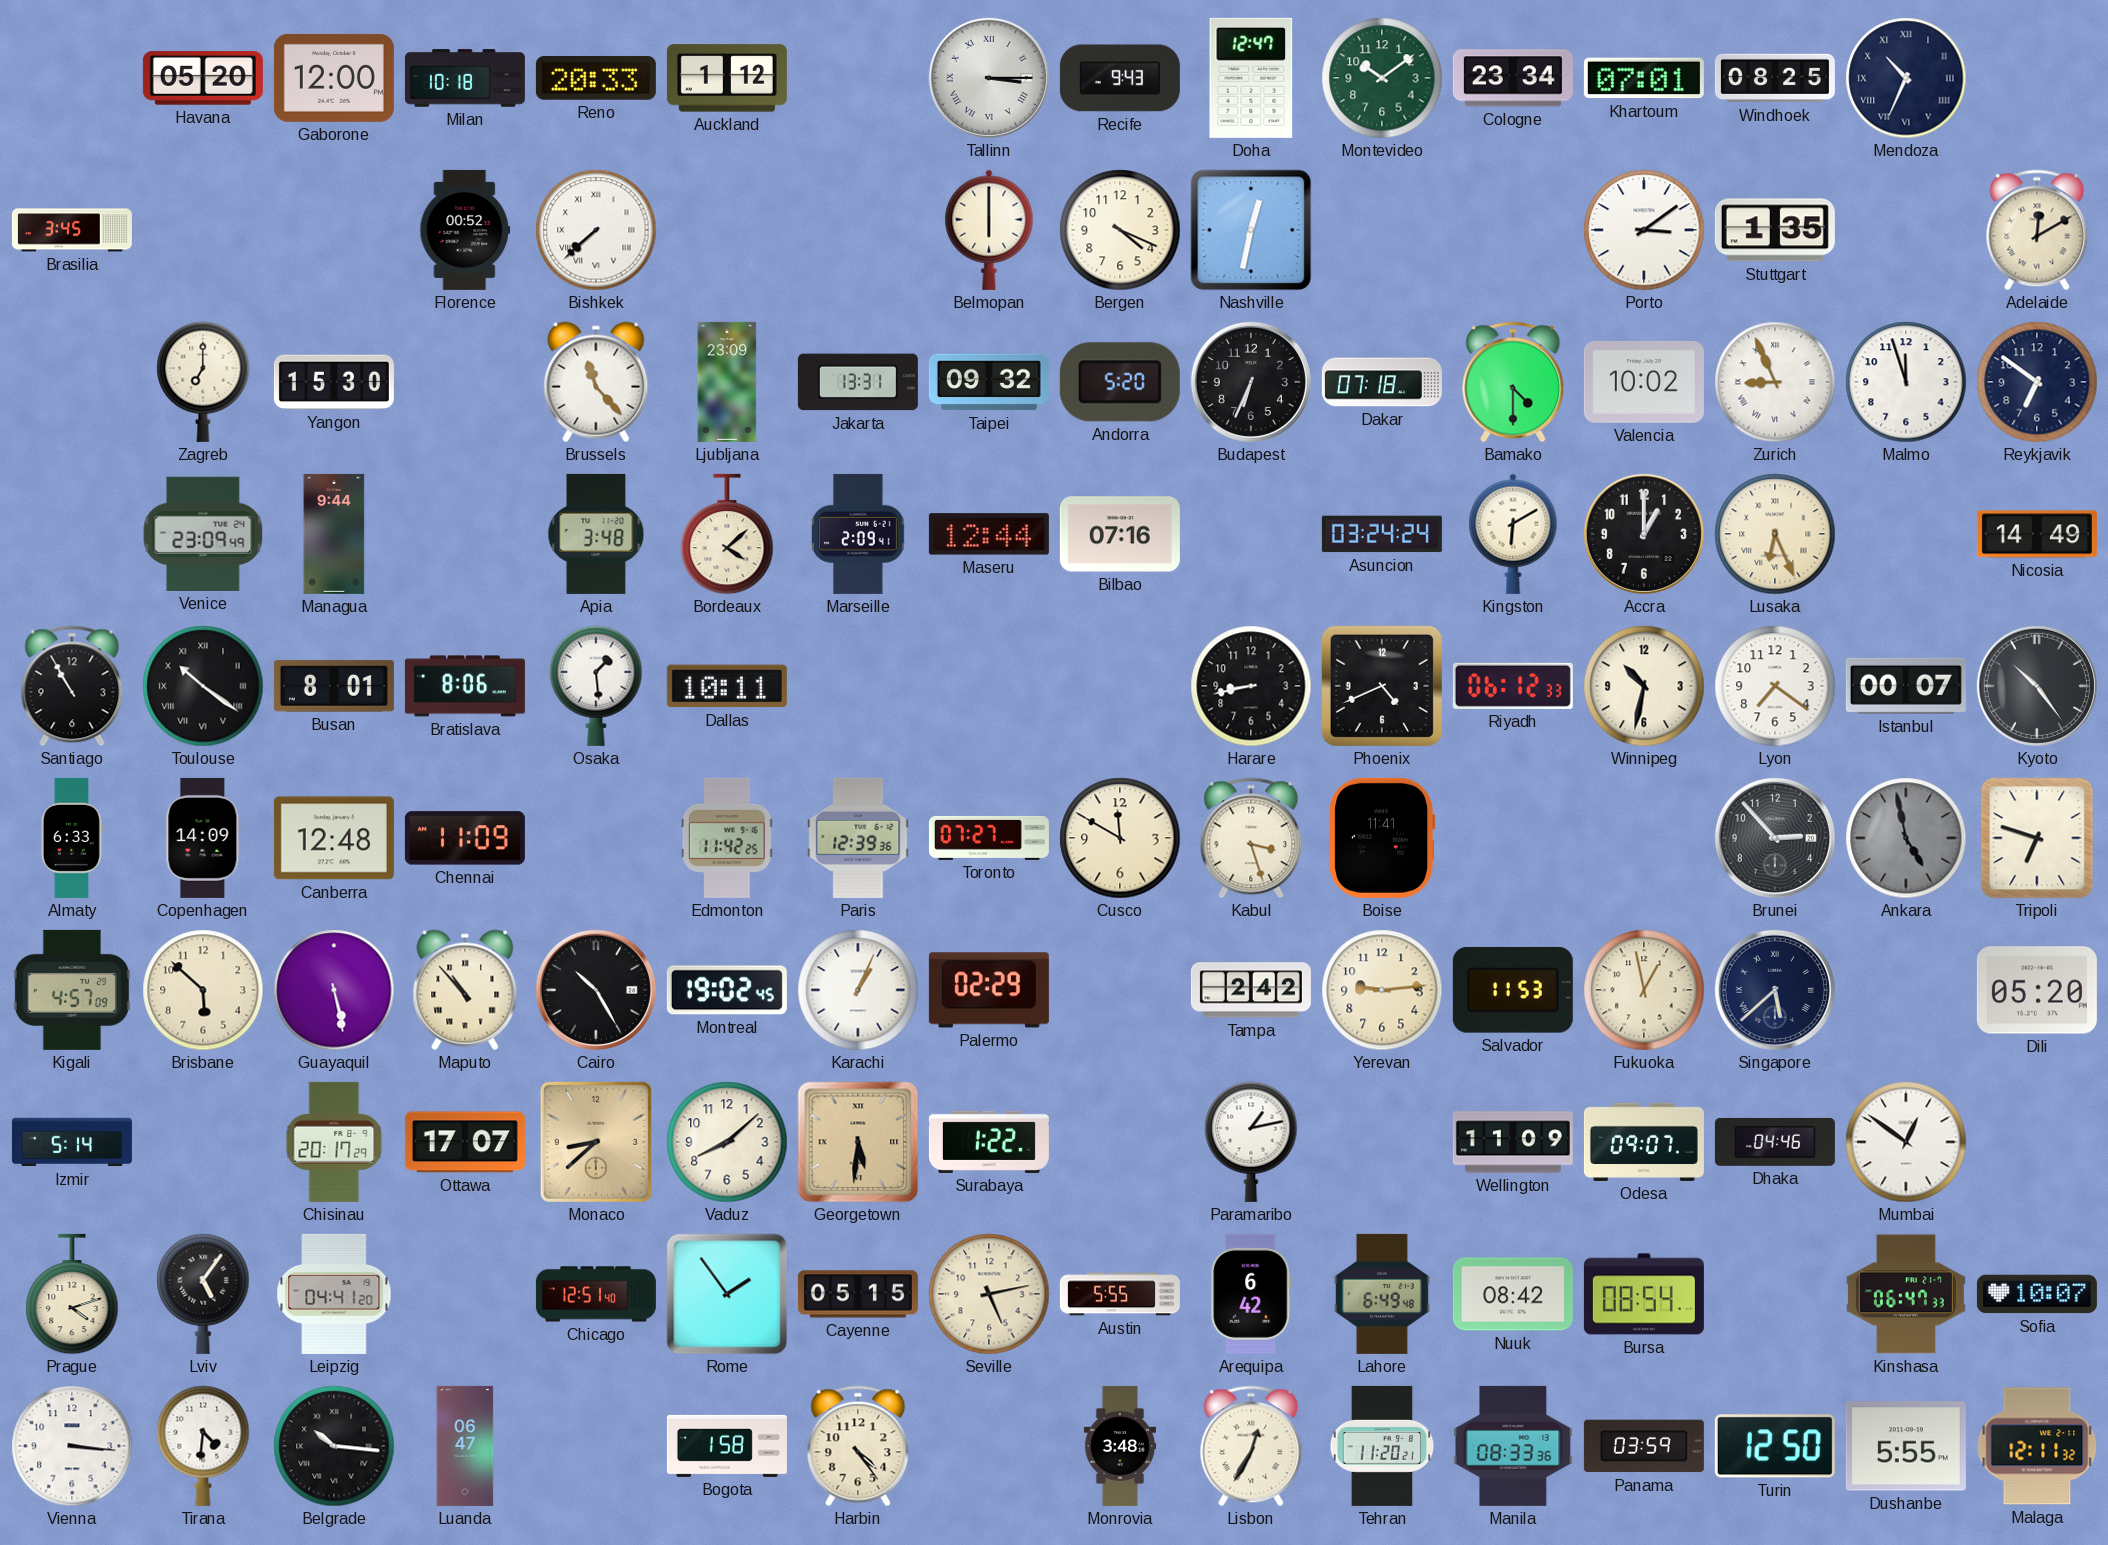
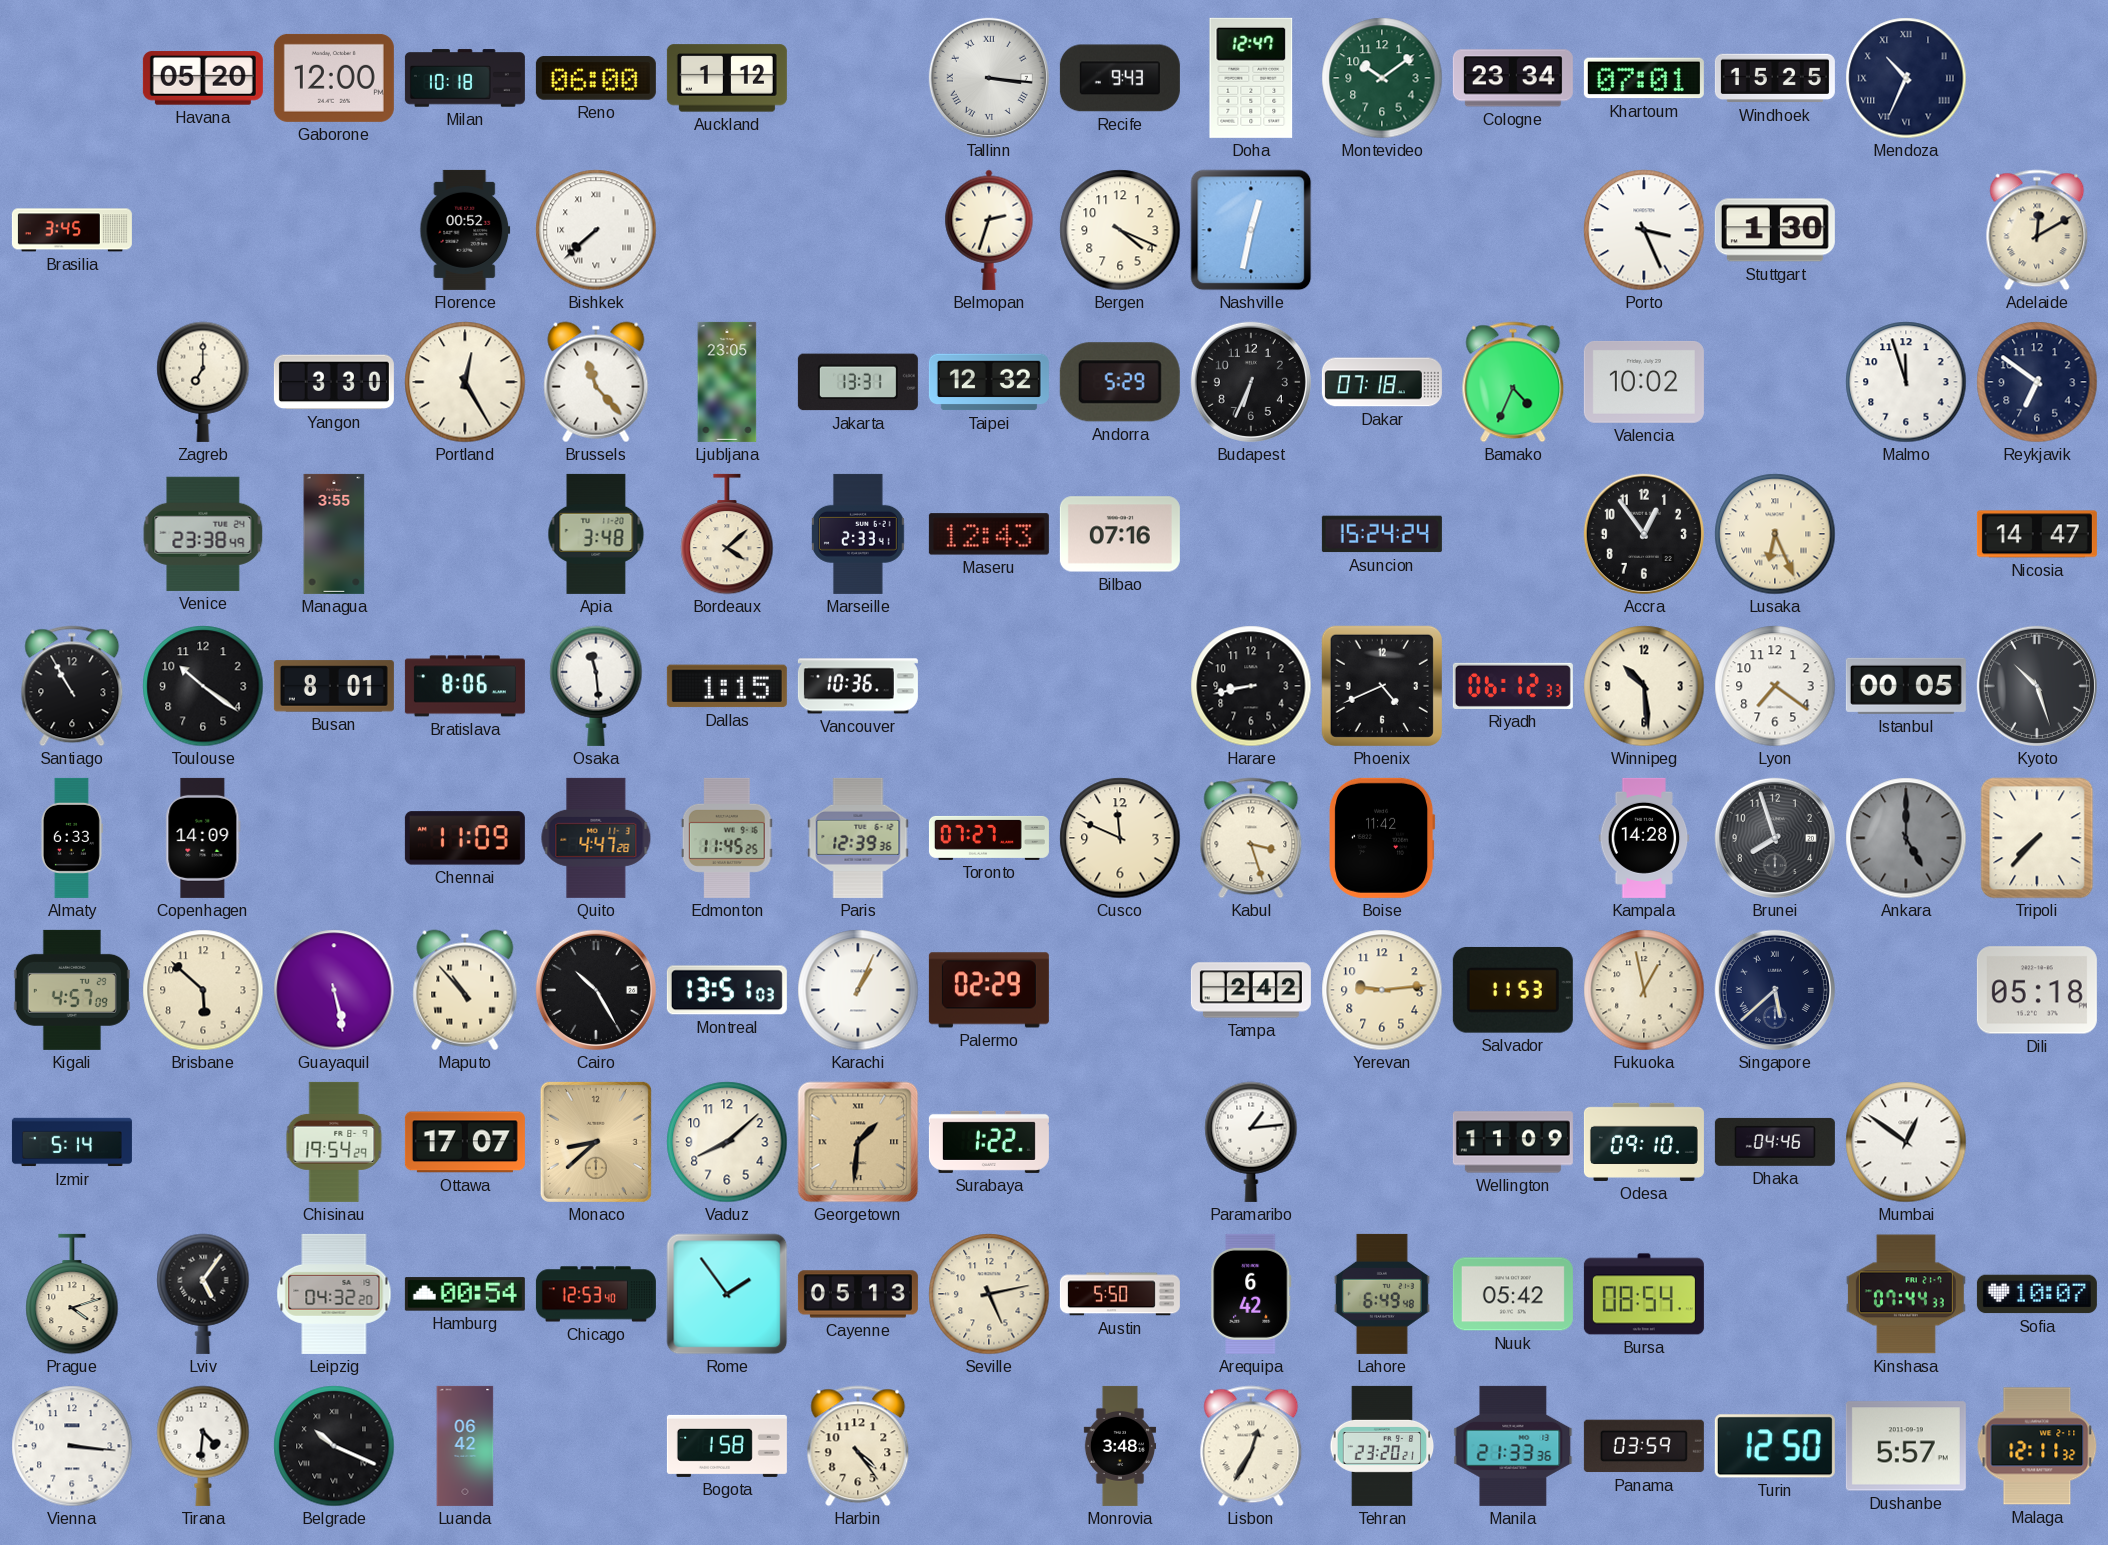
Reno: 20:33 -> 06:00 (596, 78)
Tallinn: 3:15 -> 3:16 (989, 78)
Windhoek: 08:25 -> 15:25 (1775, 78)
Belmopan: 6:00 -> 2:33 (989, 230)
Porto: 3:09 -> 3:26 (1644, 230)
Stuttgart: 1:35 -> 1:30 (1775, 230)
Yangon: 15:30 -> 3:30 (334, 382)
Portland: none -> 12:25 (465, 382)
Ljubljana: 23:09 -> 23:05 (727, 382)
Taipei: 09:32 -> 12:32 (989, 382)
Andorra: 5:20 -> 5:29 (1120, 382)
Bamako: 4:30 -> 4:34 (1513, 382)
Zurich: 8:56 -> none (1775, 382)
Venice: 23:09 -> 23:38 (203, 534)
Managua: 9:44 -> 3:55 (334, 534)
Marseille: 2:09 -> 2:33 (859, 534)
Maseru: 12:44 -> 12:43 (989, 534)
Asuncion: 03:24 -> 15:24 (1382, 534)
Kingston: 6:10 -> none (1513, 534)
Accra: 1:00 -> 12:54 (1644, 534)
Nicosia: 14:49 -> 14:47 (2037, 534)
Toulouse numerals: Roman -> Arabic (203, 686)
Osaka: 1:29 -> 11:29 (596, 686)
Dallas: 10:11 -> 1:15 (727, 686)
Vancouver: none -> 10:36 (858, 686)
Winnipeg: 10:32 -> 10:29 (1644, 686)
Istanbul: 00:07 -> 00:05 (1906, 686)
Kyoto: 10:24 -> 10:27 (2037, 686)
Canberra: 12:48 -> none (334, 838)
Quito: none -> 4:47 (596, 838)
Edmonton: 11:42 -> 11:45 (727, 838)
Cusco: 11:50 -> 11:49 (1120, 838)
Boise: 11:41 -> 11:42 (1383, 838)
Kampala: none -> 14:28 (1644, 838)
Brunei: 2:53 -> 7:57 (1775, 838)
Ankara: 4:58 -> 5:00 (1906, 838)
Tripoli: 6:48 -> 7:37 (2037, 838)
Montreal: 19:02 -> 13:51 (727, 990)
Dili: 05:20 -> 05:18 (2037, 990)
Chisinau: 20:17 -> 19:54 (334, 1142)
Georgetown: 5:31 -> 1:31 (858, 1142)
Paramaribo: 1:13 -> 1:14 (1251, 1142)
Odesa: 09:07 -> 09:10 (1644, 1142)
Leipzig: 04:41 -> 04:32 (334, 1294)
Hamburg: none -> 00:54 (465, 1294)
Chicago: 12:51 -> 12:53 (596, 1294)
Cayenne: 05:15 -> 05:13 (858, 1294)
Austin: 5:55 -> 5:50 (1120, 1294)
Nuuk: 08:42 -> 05:42 (1513, 1294)
Kinshasa: 06:47 -> 07:44 (1906, 1294)
Belgrade: 10:16 -> 10:19 (334, 1446)
Luanda: 06:47 -> 06:42 (465, 1446)
Tehran: 11:20 -> 23:20 (1382, 1446)
Manila: 08:33 -> 21:33 (1513, 1446)
Dushanbe: 5:55 -> 5:57 (1906, 1446)
